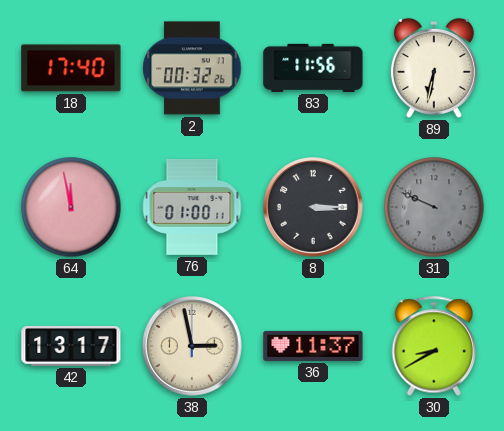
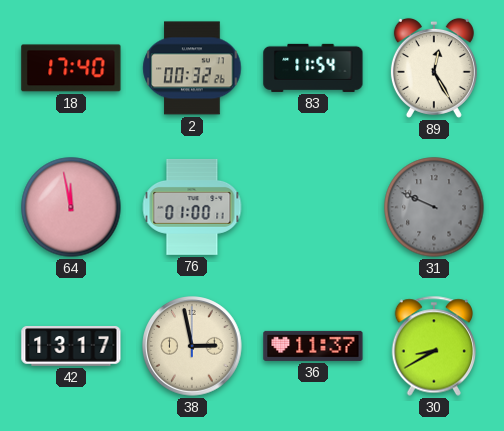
83: 11:56 -> 11:54 (313, 68)
89: 6:32 -> 12:25 (434, 68)
8: 3:15 -> none (313, 207)
